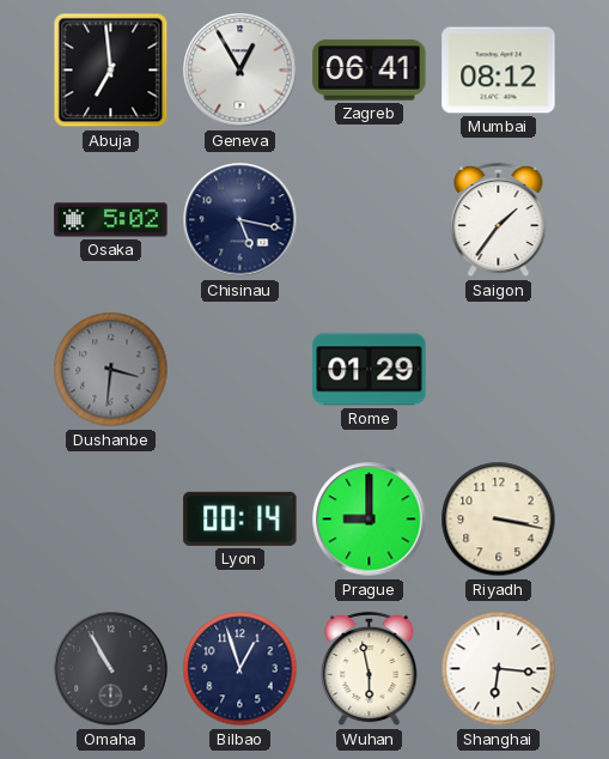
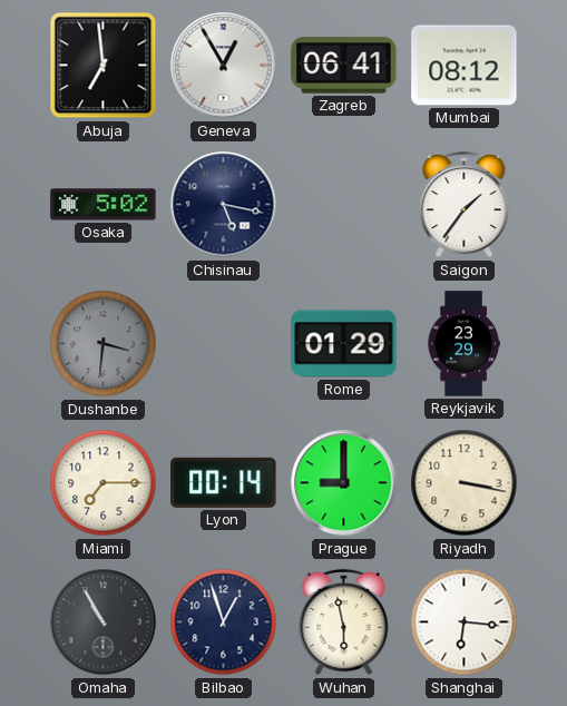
Reykjavik: none -> 23:29 (463, 344)
Miami: none -> 7:15 (104, 483)
